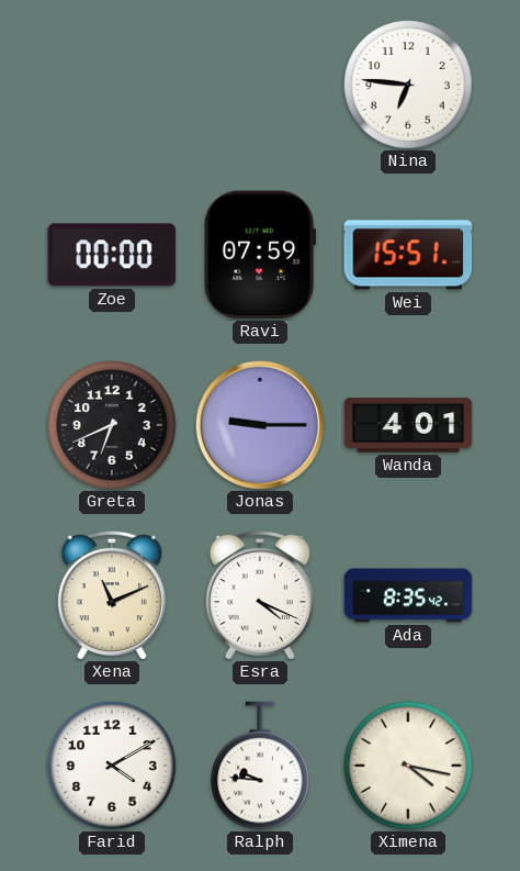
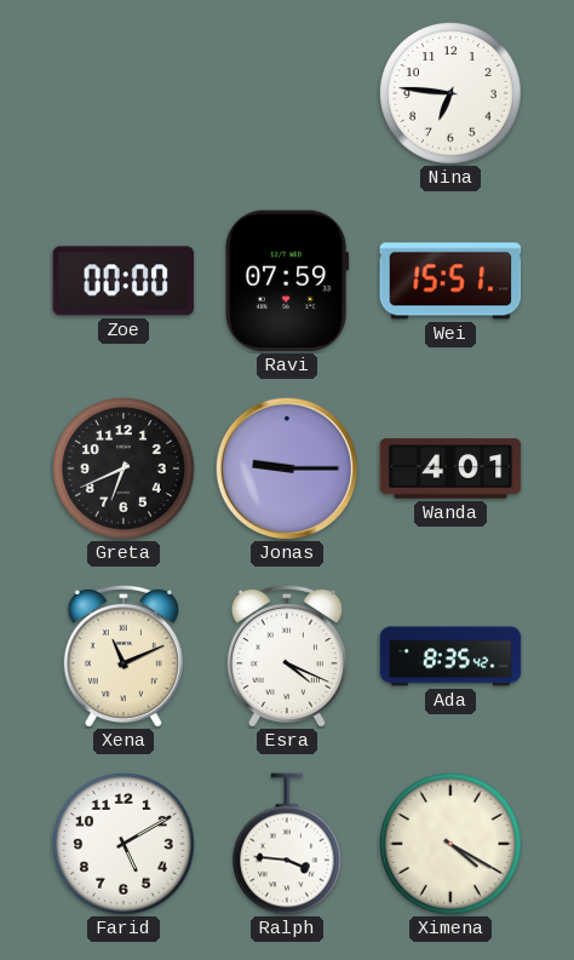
Farid: 4:10 -> 5:10 (124, 844)
Ralph: 9:46 -> 3:46 (288, 844)
Ximena: 4:17 -> 4:20 (450, 844)
